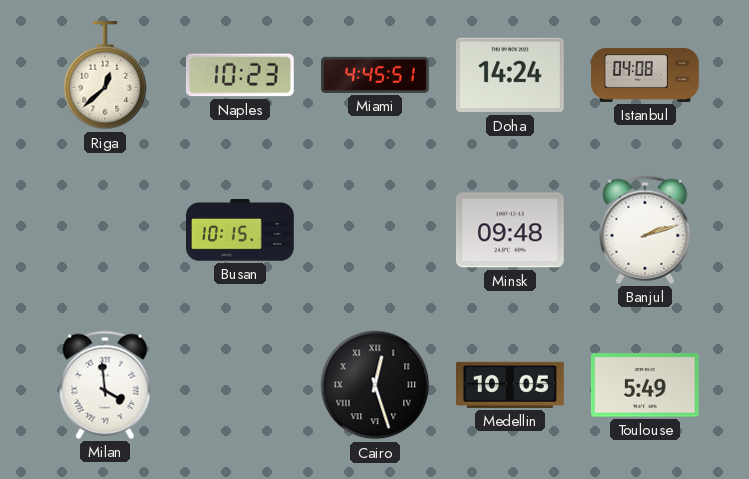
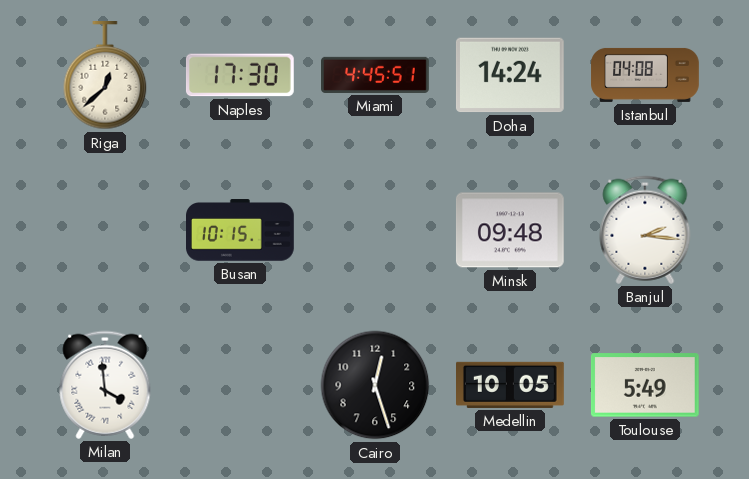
Naples: 10:23 -> 17:30 (240, 75)
Banjul: 2:12 -> 2:16 (645, 230)
Cairo numerals: Roman -> Arabic (375, 385)
